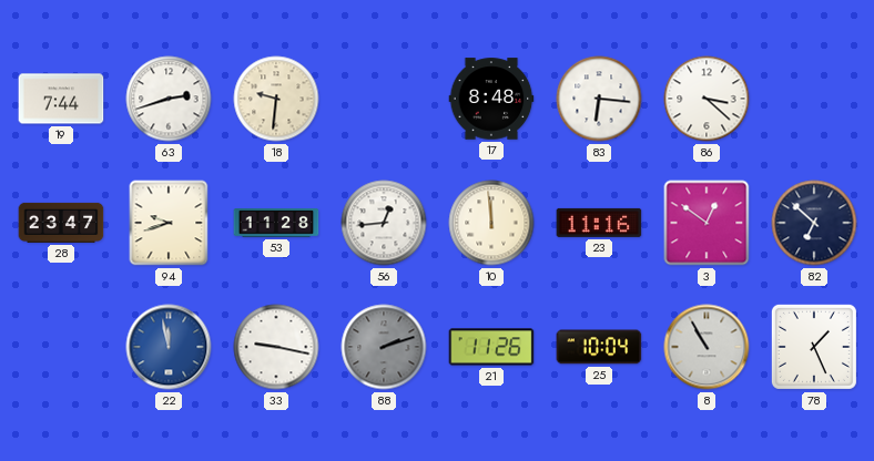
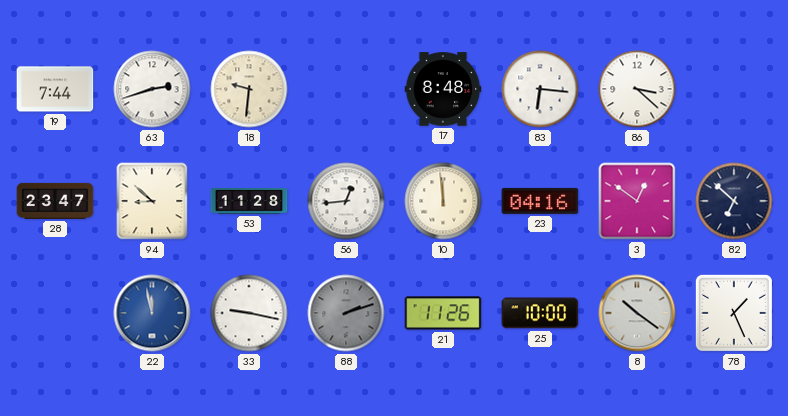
94: 9:42 -> 8:52 (152, 201)
23: 11:16 -> 04:16 (540, 201)
25: 10:04 -> 10:00 (540, 313)
8: 10:55 -> 10:21 (637, 313)
